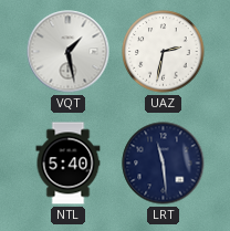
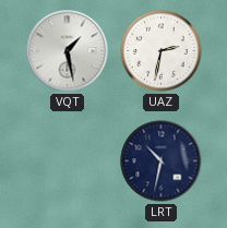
NTL: 5:40 -> none (69, 164)
LRT: 11:29 -> 10:32 (162, 161)
